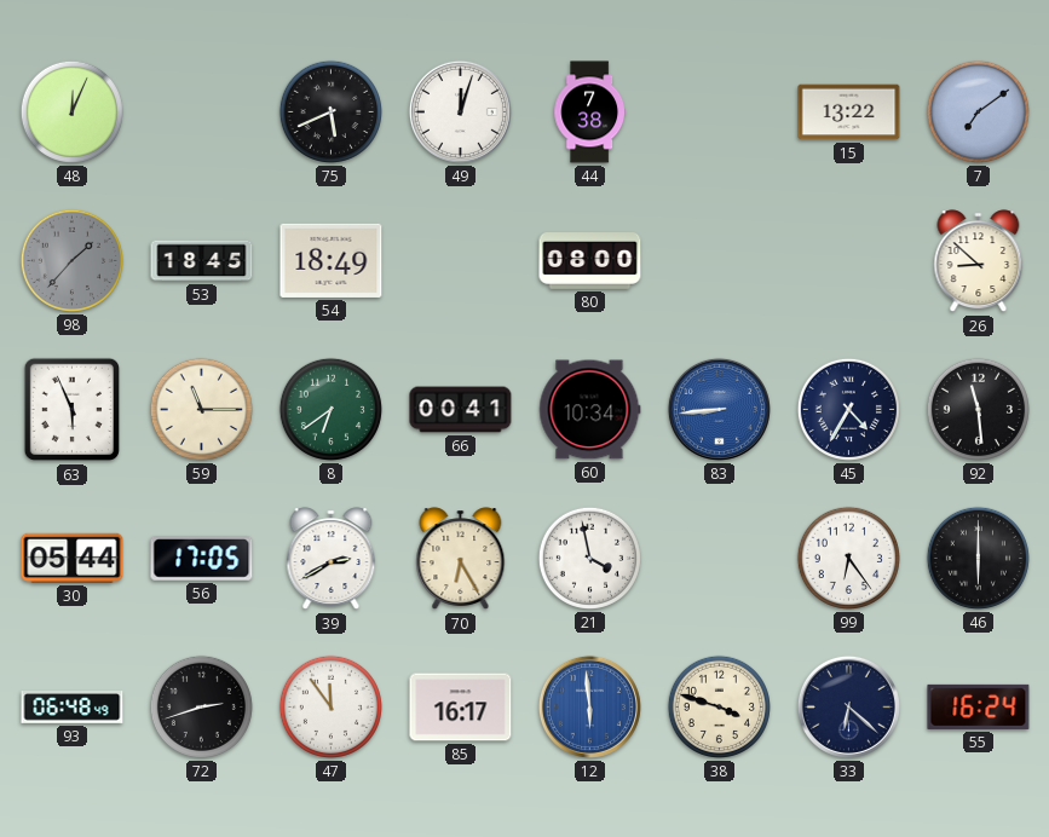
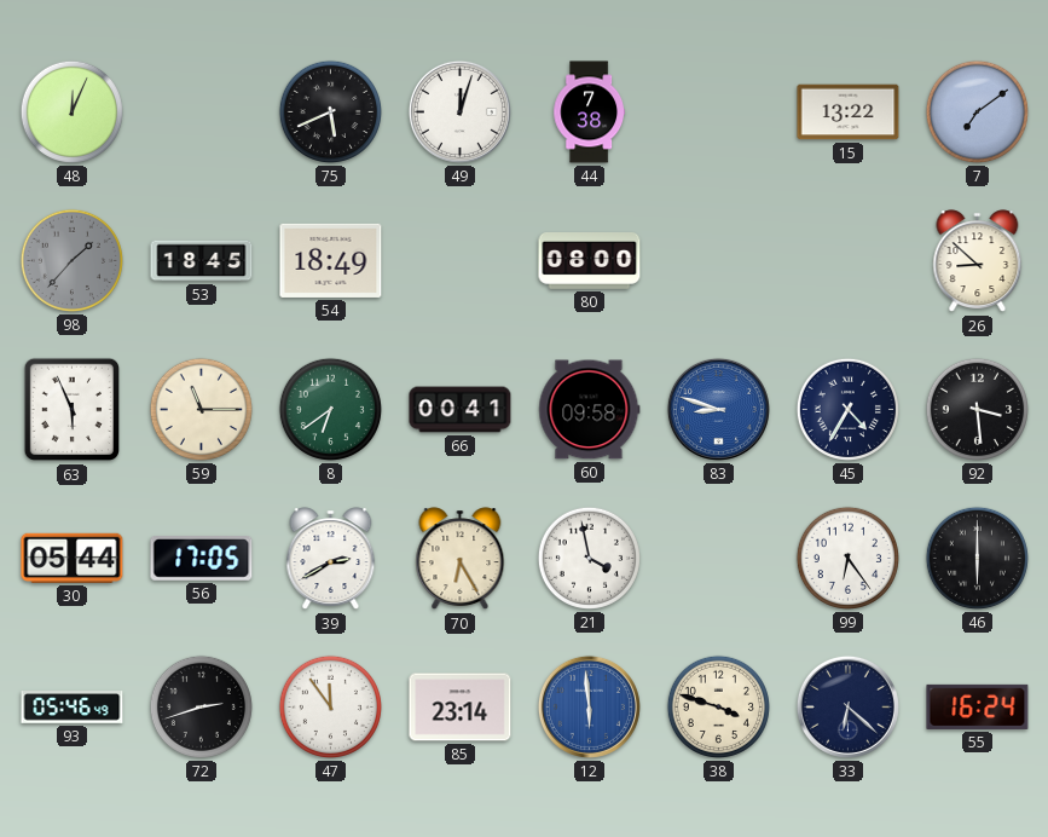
60: 10:34 -> 09:58 (590, 410)
83: 8:44 -> 8:48 (718, 409)
92: 11:29 -> 3:29 (977, 409)
93: 06:48 -> 05:46 (73, 708)
85: 16:17 -> 23:14 (461, 708)
